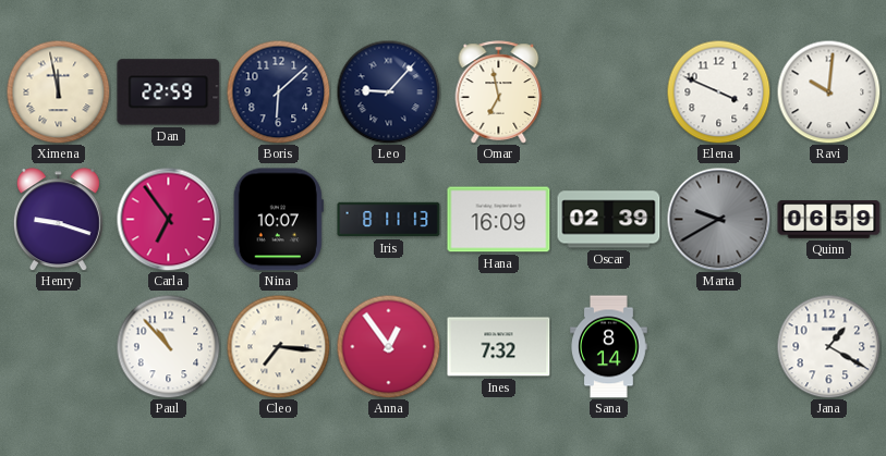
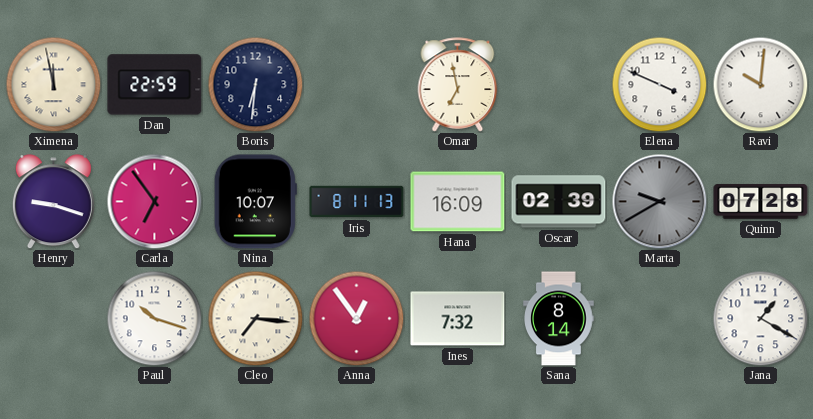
Boris: 6:08 -> 6:31 (255, 84)
Leo: 9:07 -> none (388, 91)
Quinn: 06:59 -> 07:28 (761, 202)
Paul: 10:53 -> 10:18 (154, 318)
